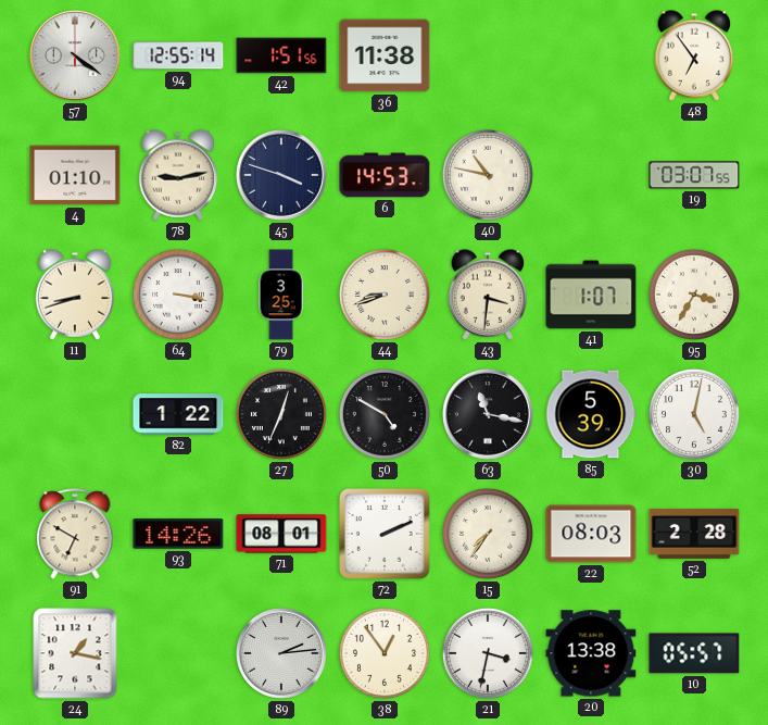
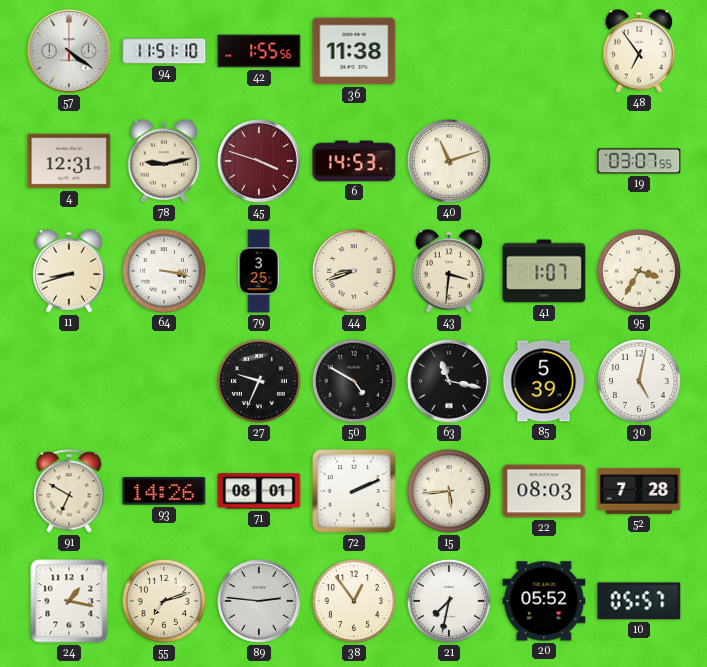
94: 12:55 -> 11:51 (164, 51)
42: 1:51 -> 1:55 (259, 51)
4: 01:10 -> 12:31 (69, 161)
45 dial: navy -> burgundy (260, 162)
40: 10:47 -> 11:12 (449, 161)
82: 1:22 -> none (178, 414)
27: 12:34 -> 9:34 (259, 381)
15: 7:36 -> 5:44 (449, 491)
52: 2:28 -> 7:28 (639, 491)
55: none -> 7:12 (164, 601)
89: 2:14 -> 2:46 (260, 602)
21: 3:32 -> 7:32 (449, 601)
20: 13:38 -> 05:52 (544, 601)
